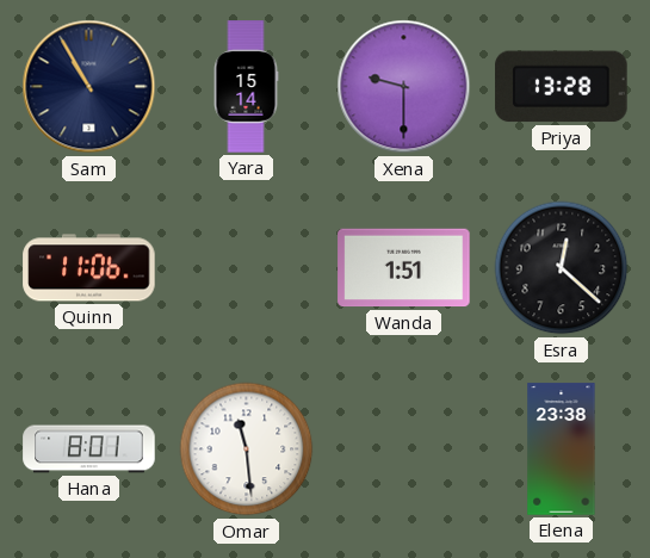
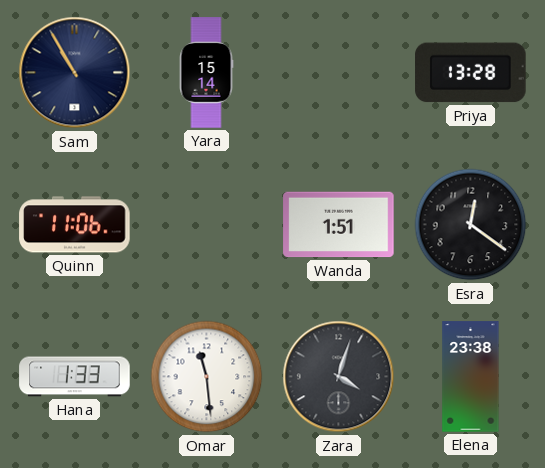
Xena: 9:30 -> none (404, 87)
Esra: 12:22 -> 12:21 (471, 225)
Hana: 8:01 -> 1:33 (75, 377)
Zara: none -> 4:03 (339, 377)
